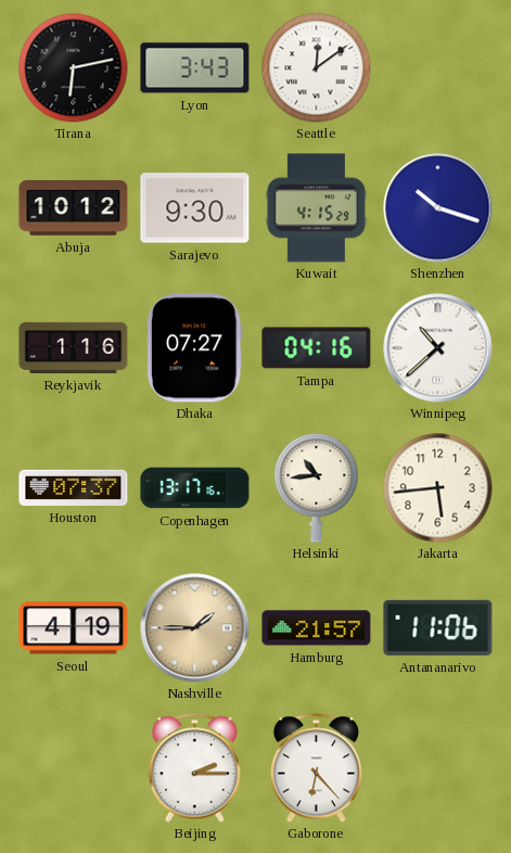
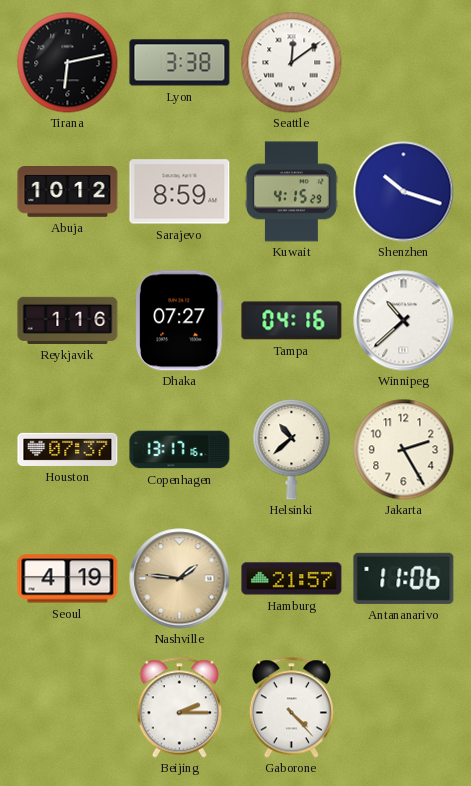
Lyon: 3:43 -> 3:38 (180, 63)
Sarajevo: 9:30 -> 8:59 (180, 192)
Helsinki: 10:44 -> 10:38 (292, 450)
Jakarta: 5:44 -> 2:25 (404, 450)
Nashville: 1:45 -> 1:46 (180, 579)
Gaborone: 6:23 -> 4:23 (291, 708)
